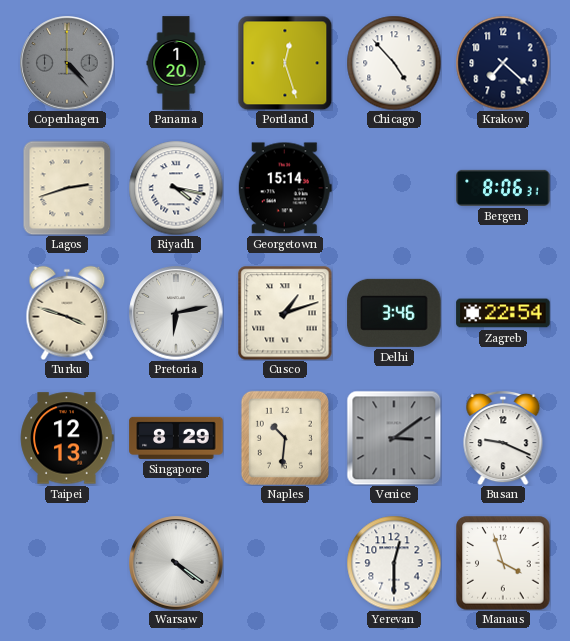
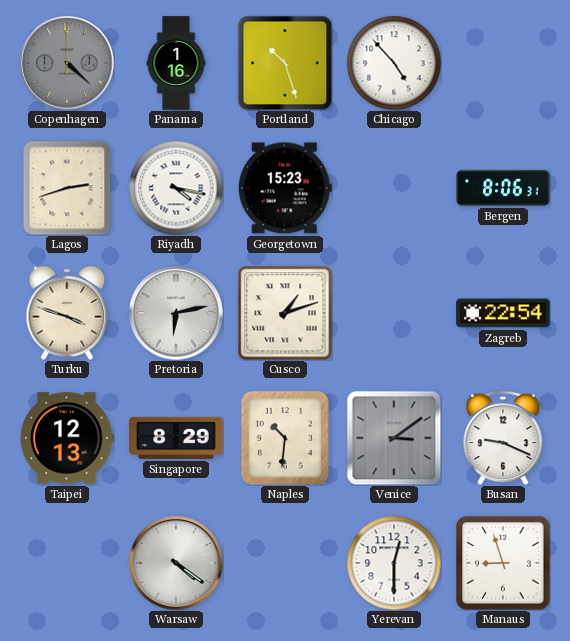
Copenhagen: 4:23 -> 4:22 (67, 63)
Panama: 1:20 -> 1:16 (176, 63)
Portland: 12:27 -> 10:27 (285, 63)
Krakow: 7:22 -> none (503, 63)
Georgetown: 15:14 -> 15:23 (285, 188)
Delhi: 3:46 -> none (394, 313)
Manaus: 3:57 -> 8:57 (503, 563)
